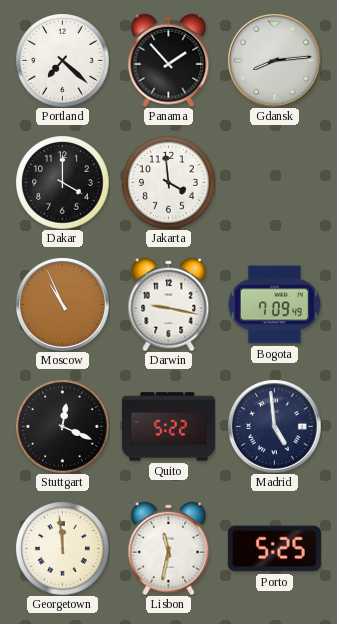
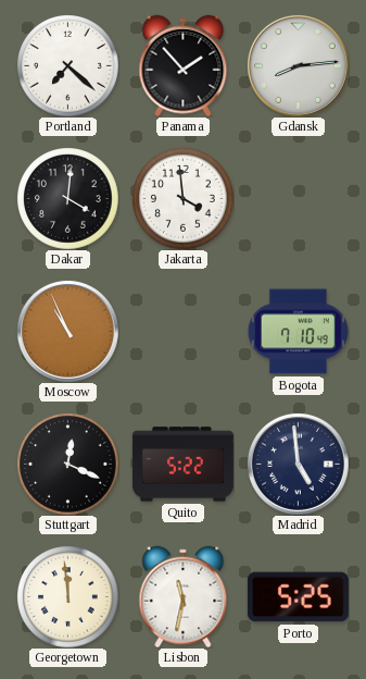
Dakar: 4:00 -> 4:01 (68, 199)
Darwin: 9:17 -> none (169, 304)
Bogota: 7:09 -> 7:10 (298, 332)
